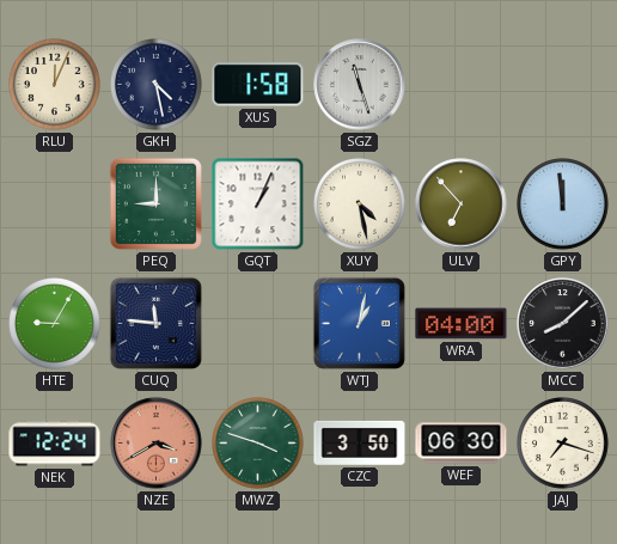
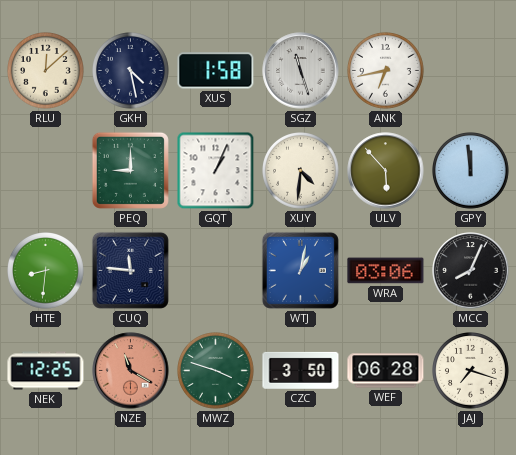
RLU: 12:04 -> 12:08 (46, 71)
ANK: none -> 6:43 (386, 71)
XUY: 4:28 -> 4:31 (301, 171)
ULV: 6:53 -> 5:53 (386, 171)
HTE: 9:05 -> 8:31 (46, 271)
WRA: 04:00 -> 03:06 (386, 271)
MCC: 8:08 -> 8:04 (471, 271)
NEK: 12:24 -> 12:25 (46, 371)
NZE: 3:40 -> 11:20 (131, 371)
WEF: 06:30 -> 06:28 (386, 371)
